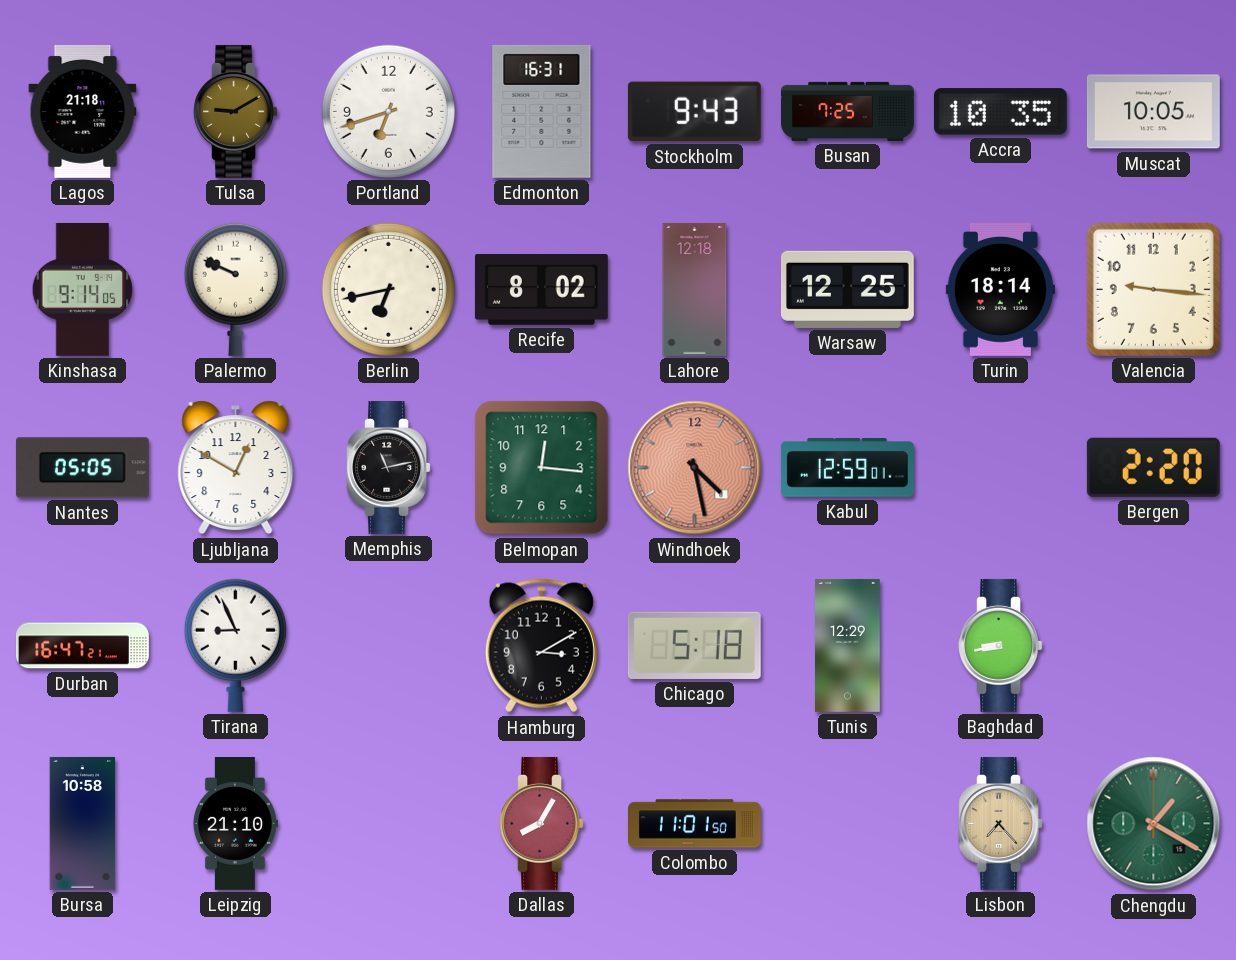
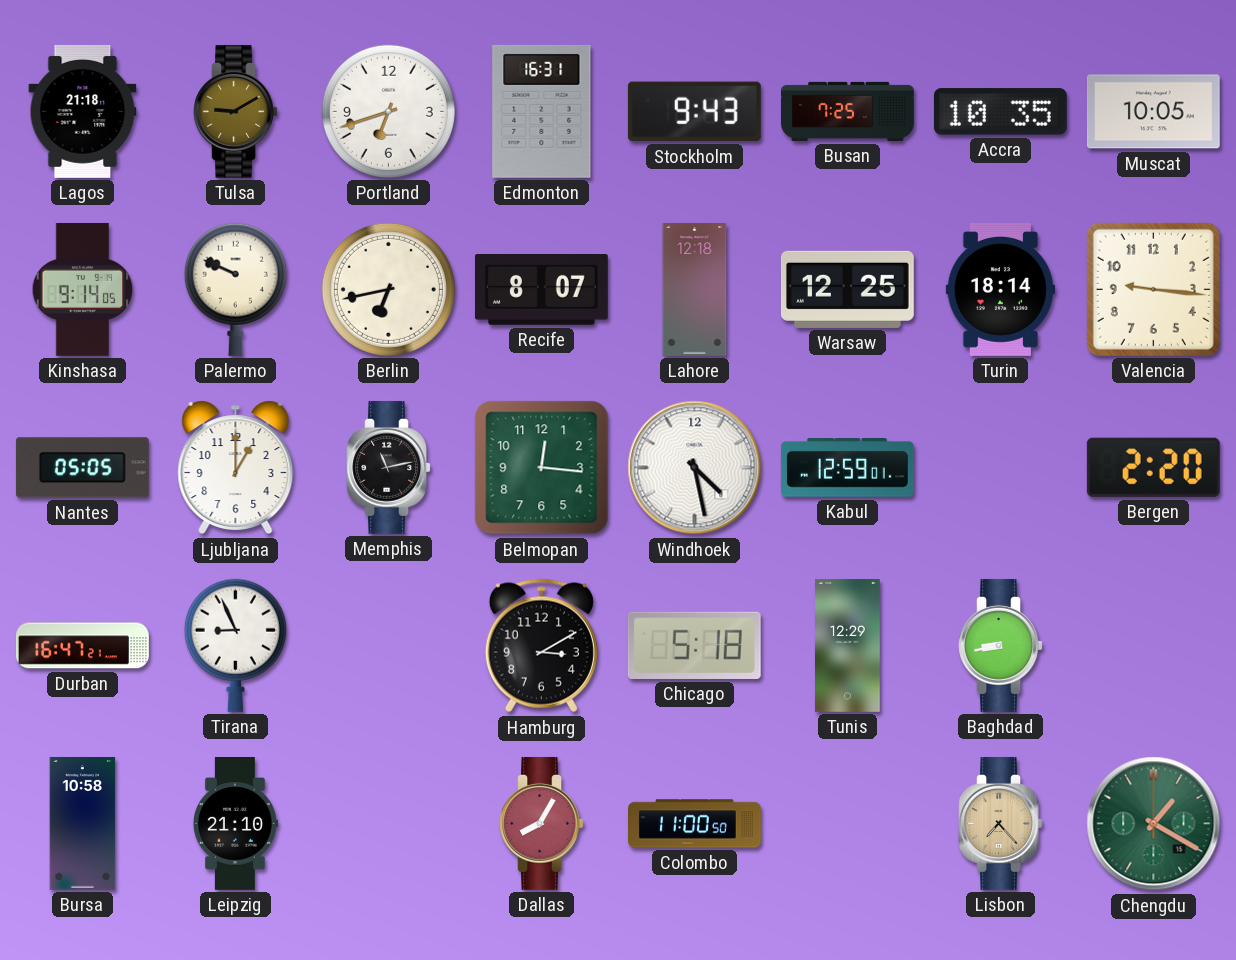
Recife: 8:02 -> 8:07 (541, 290)
Ljubljana: 12:50 -> 1:00 (236, 468)
Windhoek dial: salmon -> white (695, 468)
Colombo: 11:01 -> 11:00 (695, 824)
